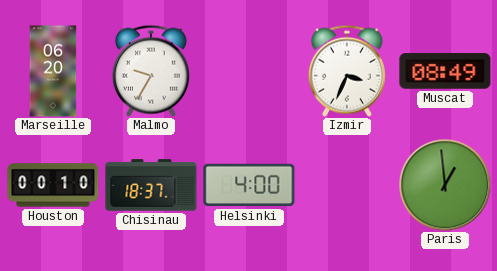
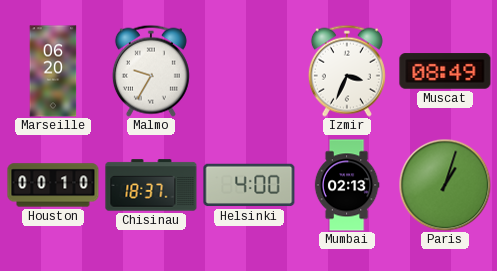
Mumbai: none -> 02:13 (347, 185)
Paris: 12:59 -> 1:03 (445, 185)
